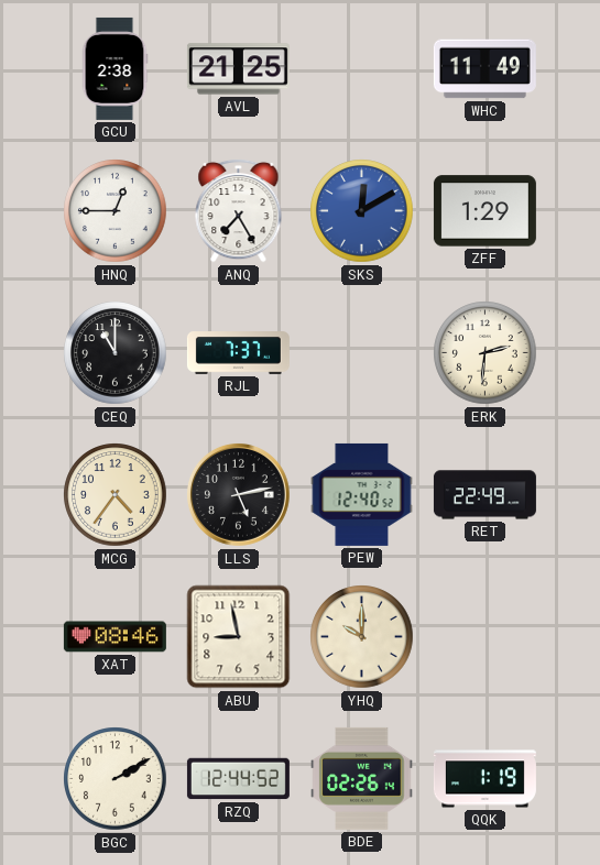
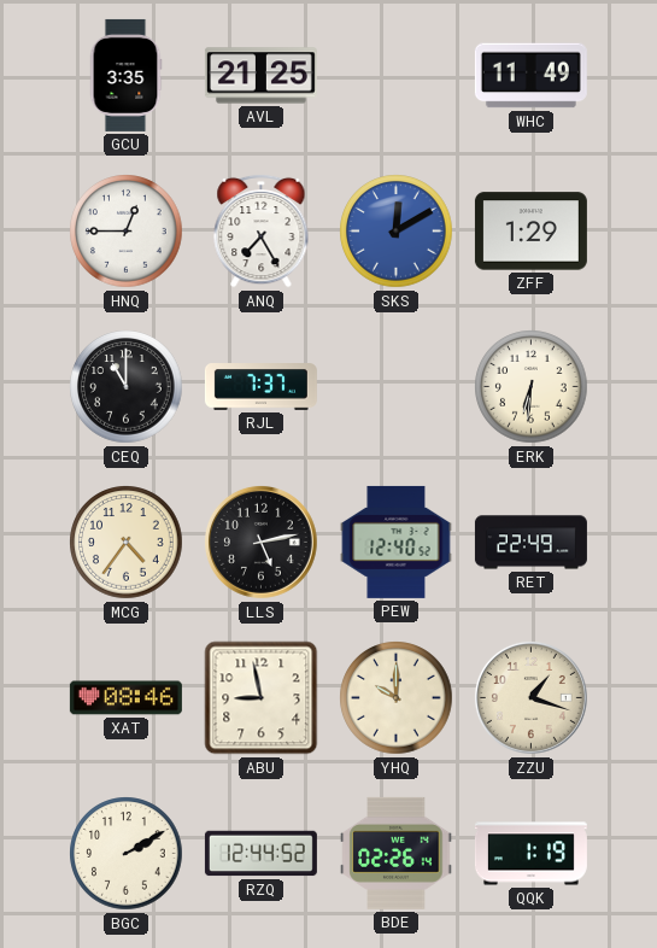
GCU: 2:38 -> 3:35 (125, 75)
ERK: 2:31 -> 6:31 (532, 387)
ZZU: none -> 1:18 (530, 698)
